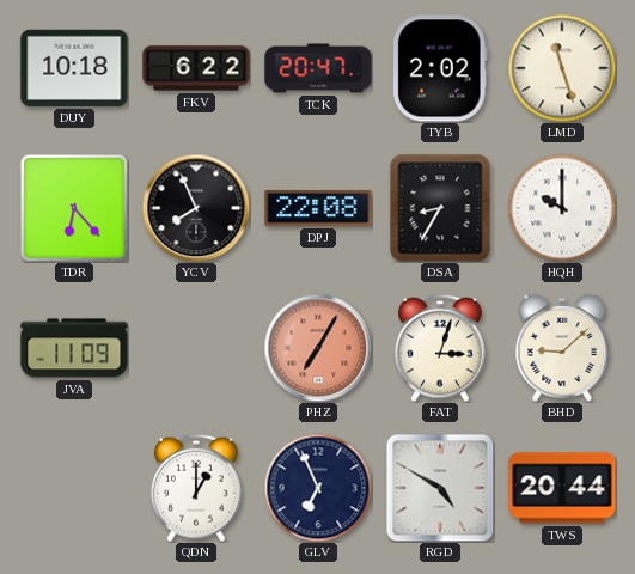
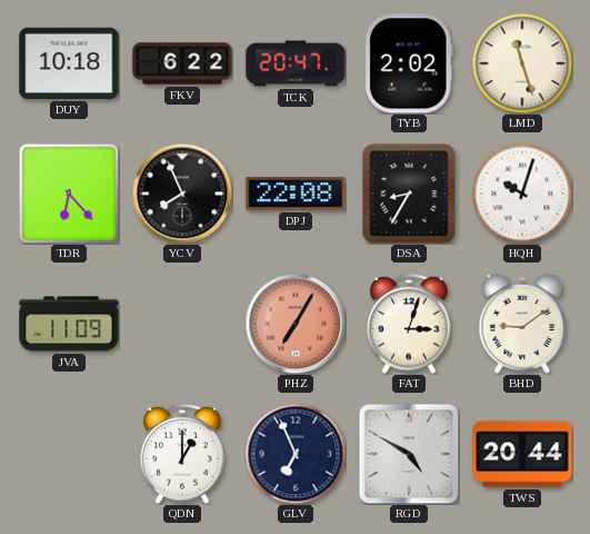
HQH: 10:00 -> 10:03 (522, 194)
BHD: 9:08 -> 9:09 (522, 324)
